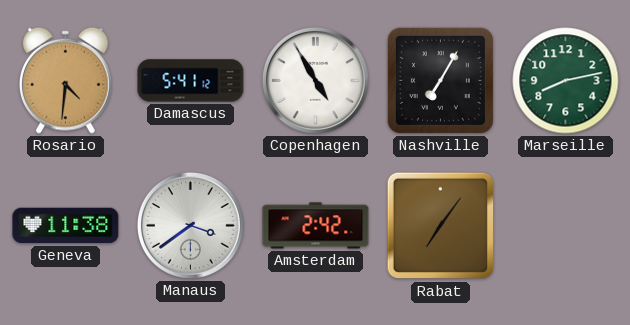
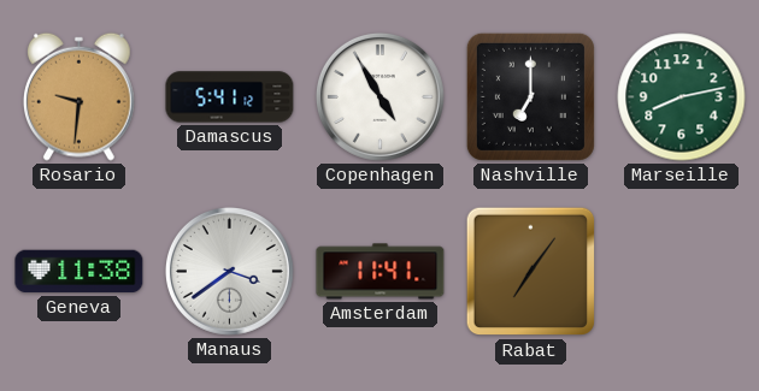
Rosario: 4:31 -> 9:31 (80, 96)
Nashville: 7:05 -> 7:00 (530, 96)
Amsterdam: 2:42 -> 11:41 (381, 272)
